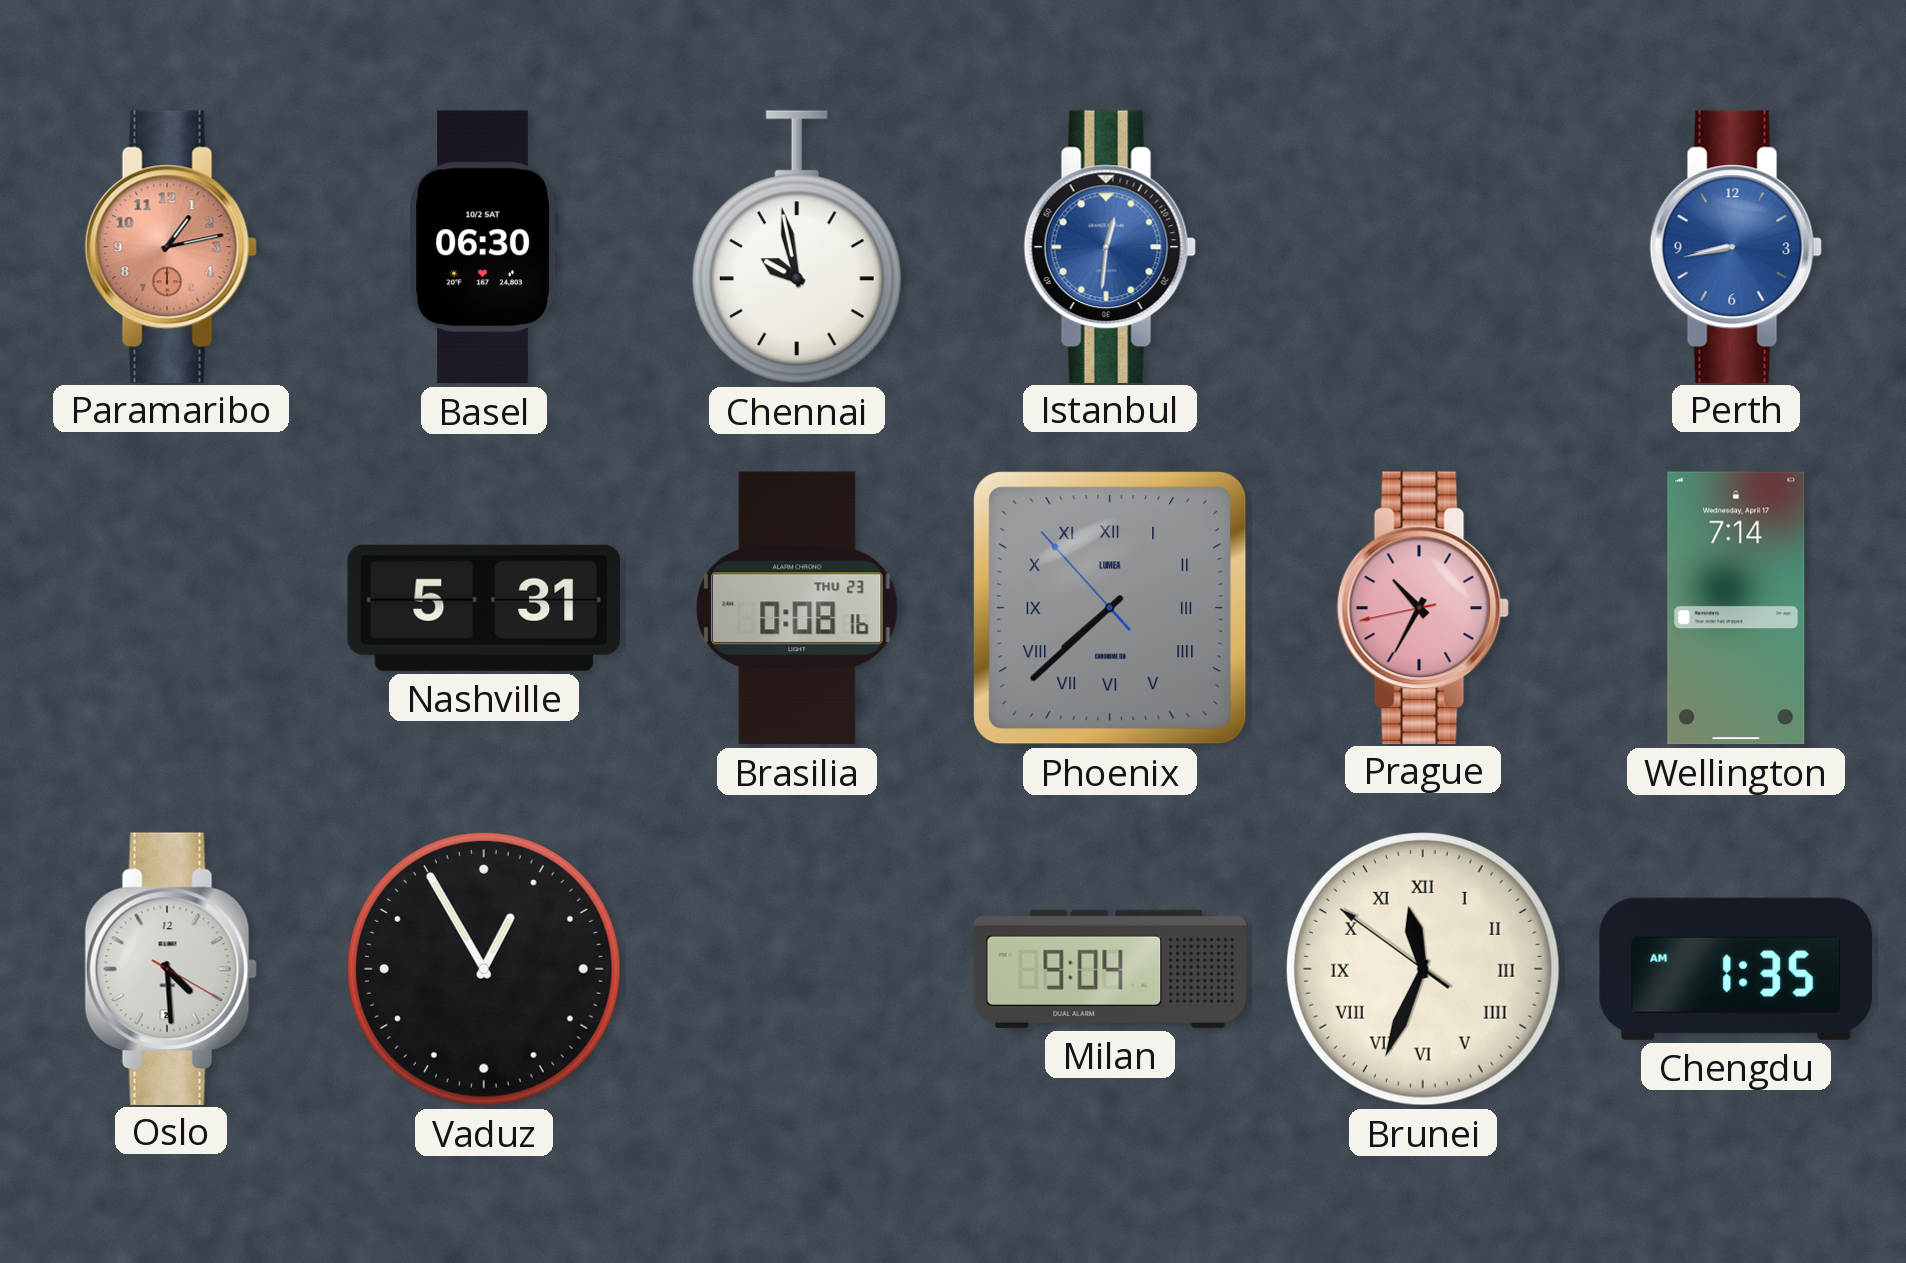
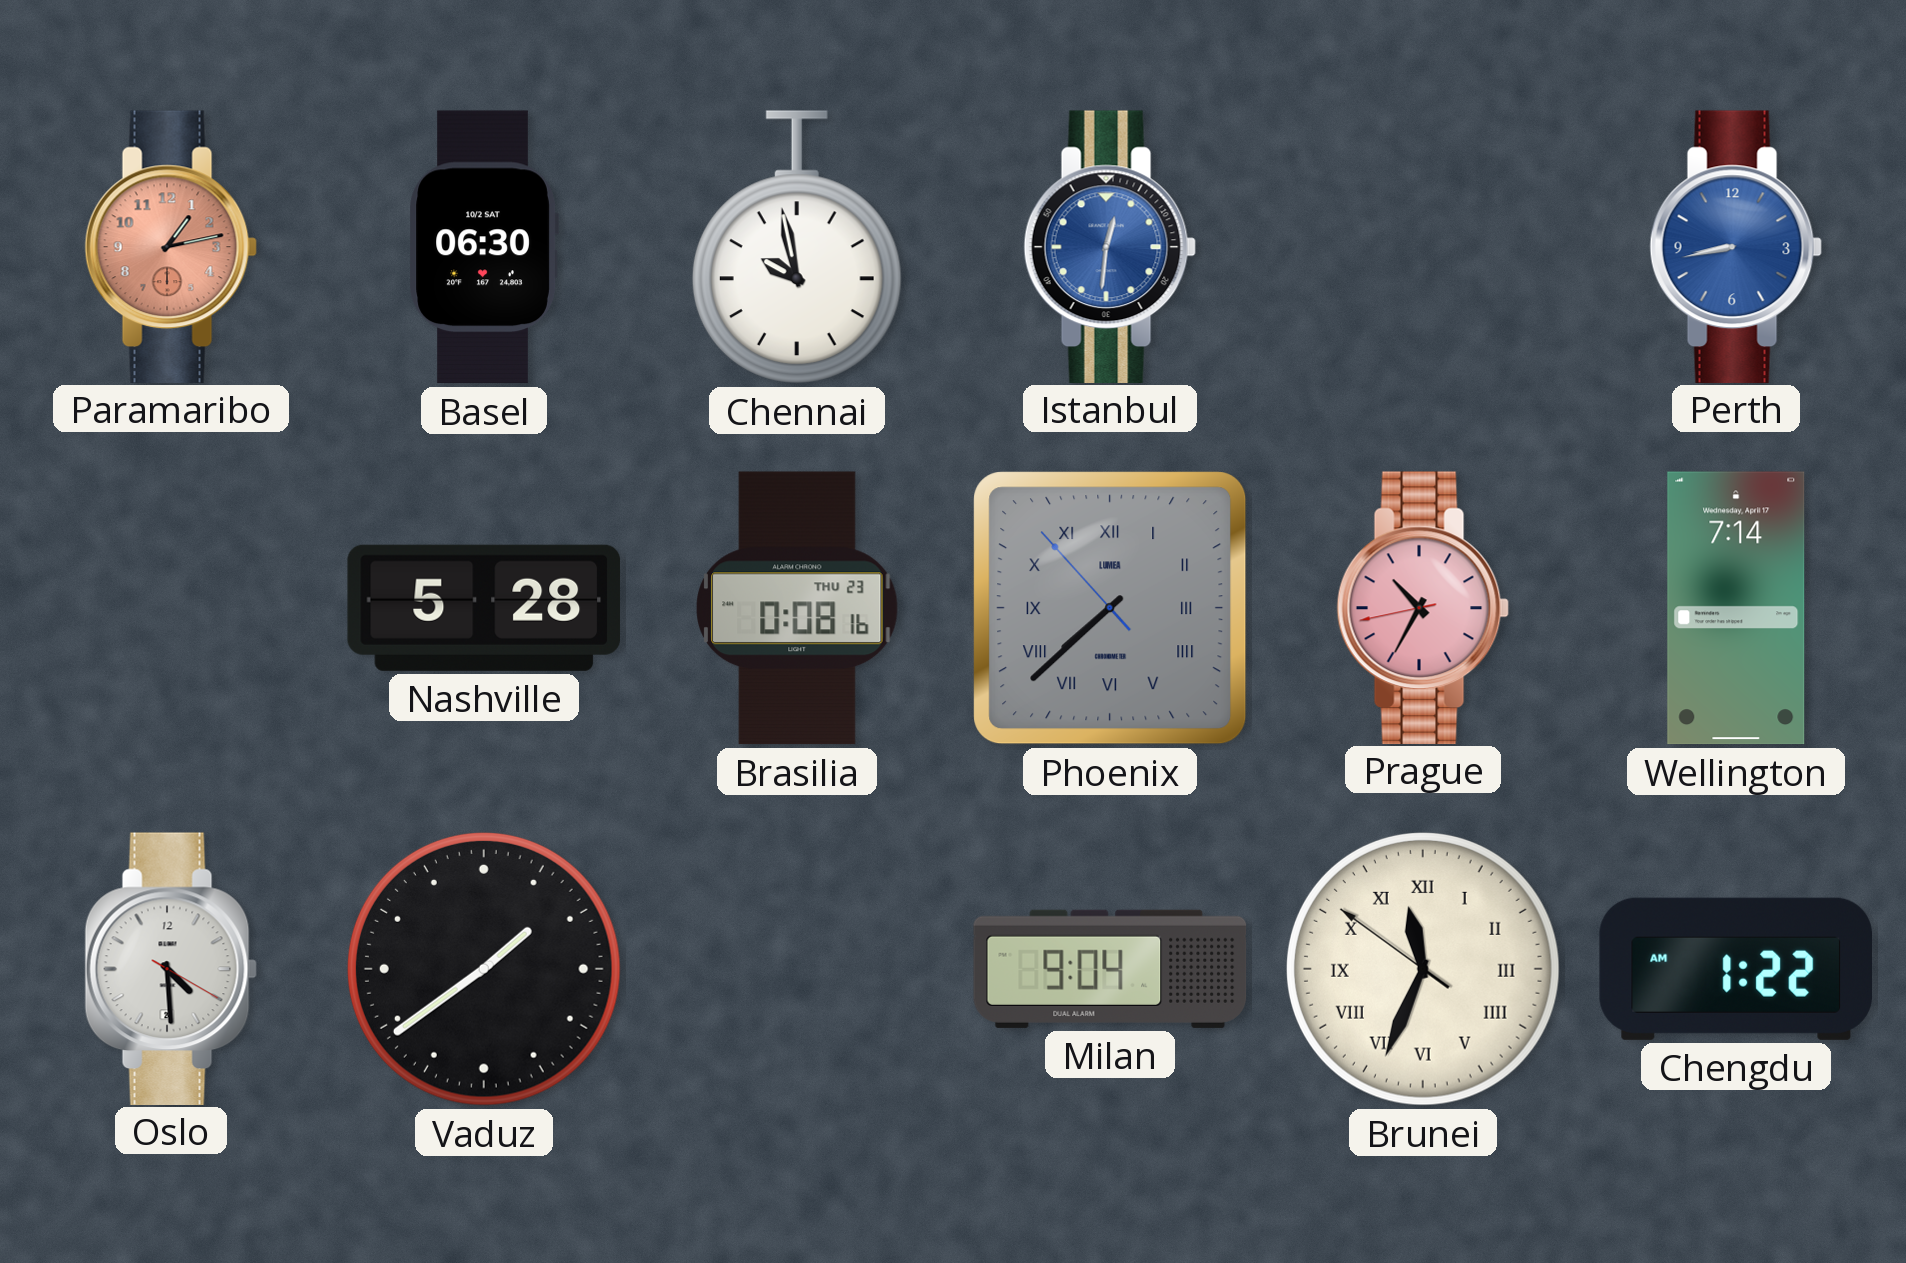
Nashville: 5:31 -> 5:28 (483, 608)
Vaduz: 12:55 -> 1:39 (484, 969)
Chengdu: 1:35 -> 1:22 (1735, 969)
